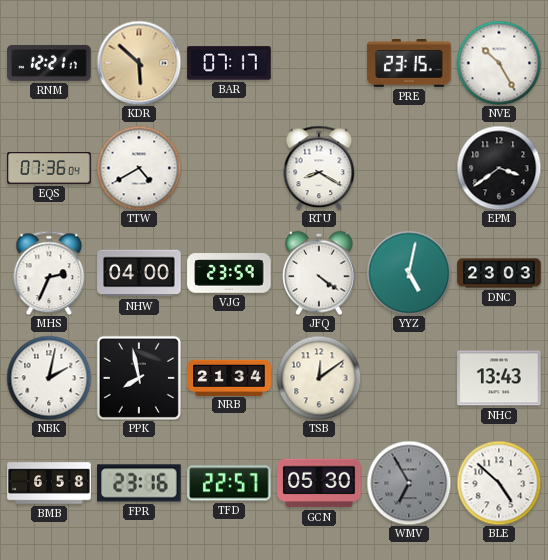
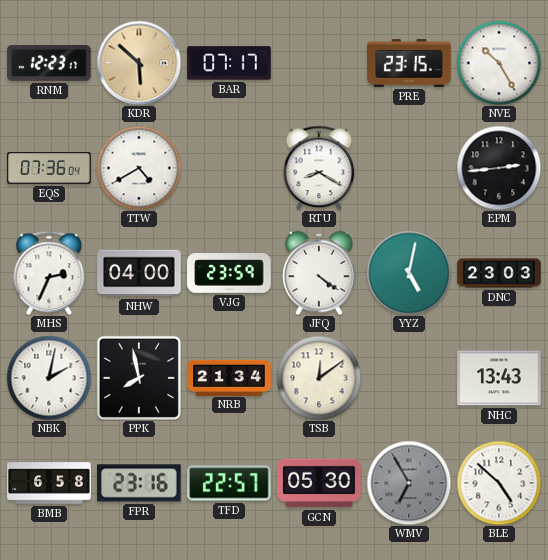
RNM: 12:21 -> 12:23 (49, 63)
EPM: 3:39 -> 2:44 (499, 168)
